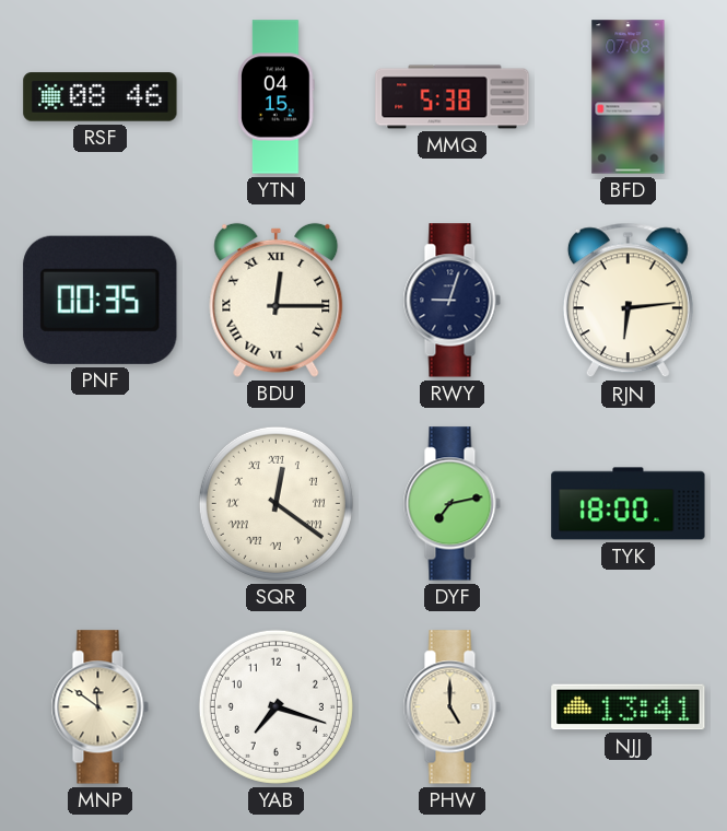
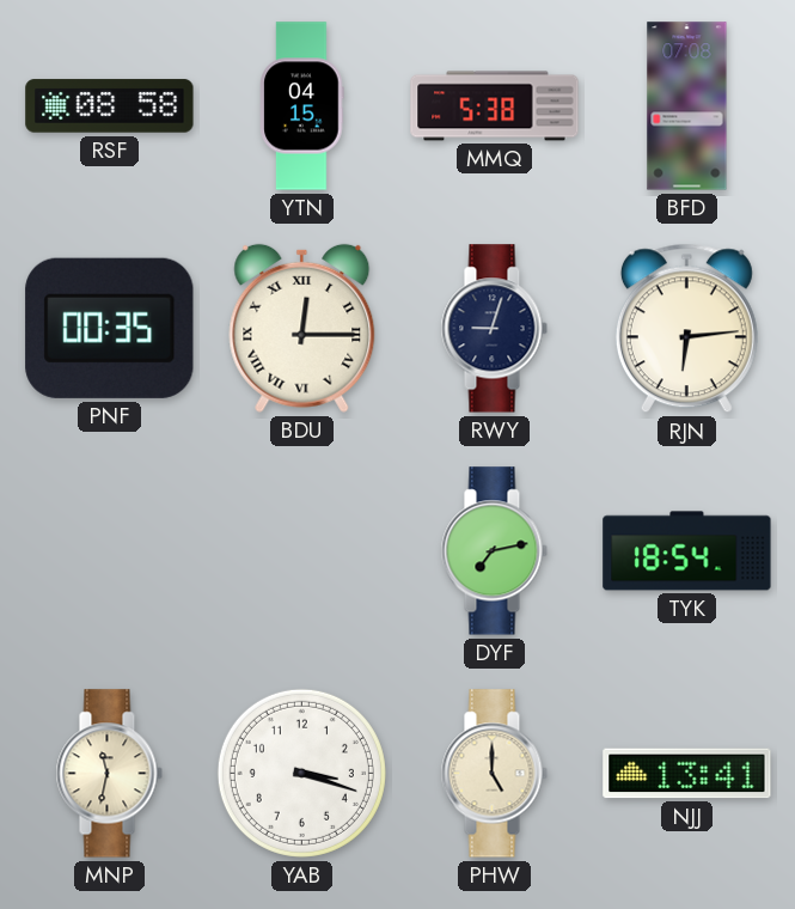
RSF: 08:46 -> 08:58 (110, 106)
SQR: 12:21 -> none (275, 503)
TYK: 18:00 -> 18:54 (687, 551)
MNP: 11:51 -> 11:32 (109, 774)
YAB: 7:18 -> 3:18 (301, 773)
